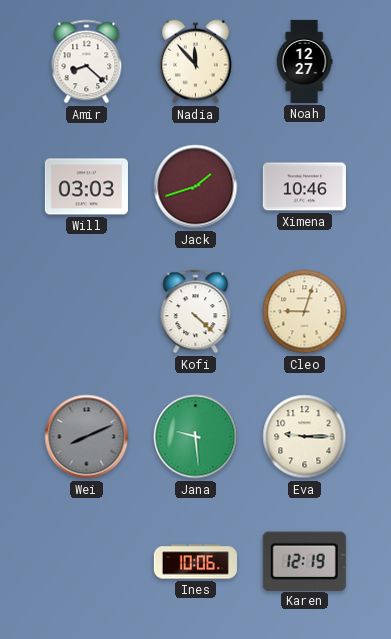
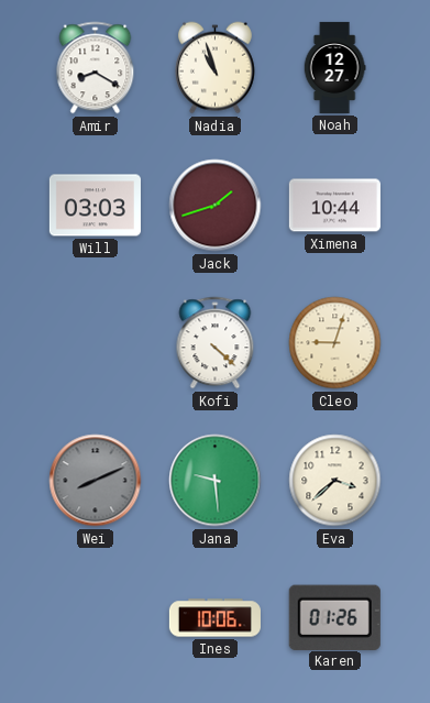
Amir: 8:22 -> 8:20 (96, 68)
Nadia: 11:53 -> 10:57 (214, 68)
Ximena: 10:46 -> 10:44 (334, 206)
Eva: 9:15 -> 3:38 (335, 481)
Karen: 12:19 -> 01:26 (334, 617)
